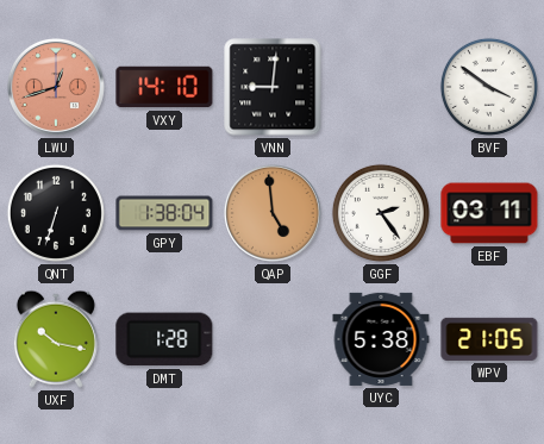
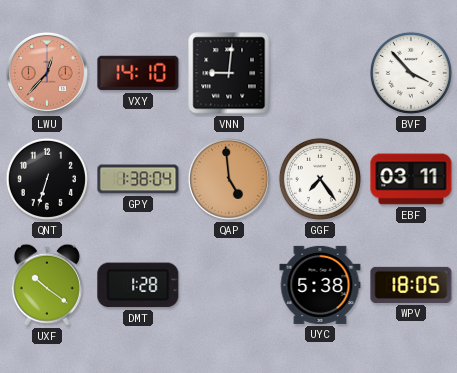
LWU: 12:42 -> 12:37 (47, 73)
BVF: 3:51 -> 3:53 (411, 73)
GGF: 2:24 -> 7:24 (320, 179)
UXF: 10:17 -> 10:21 (47, 285)
WPV: 21:05 -> 18:05 (411, 285)
